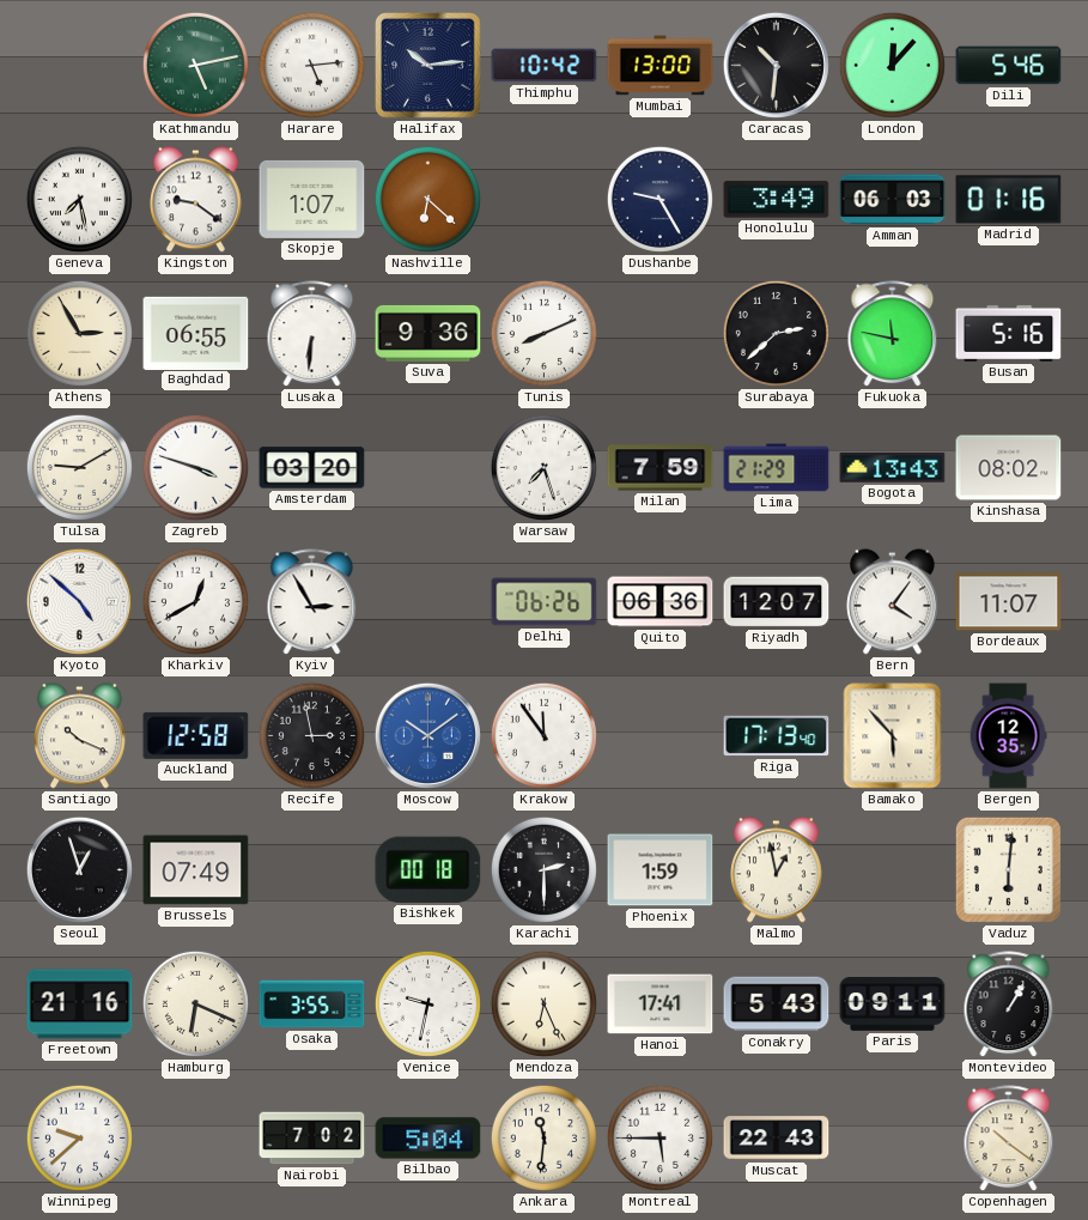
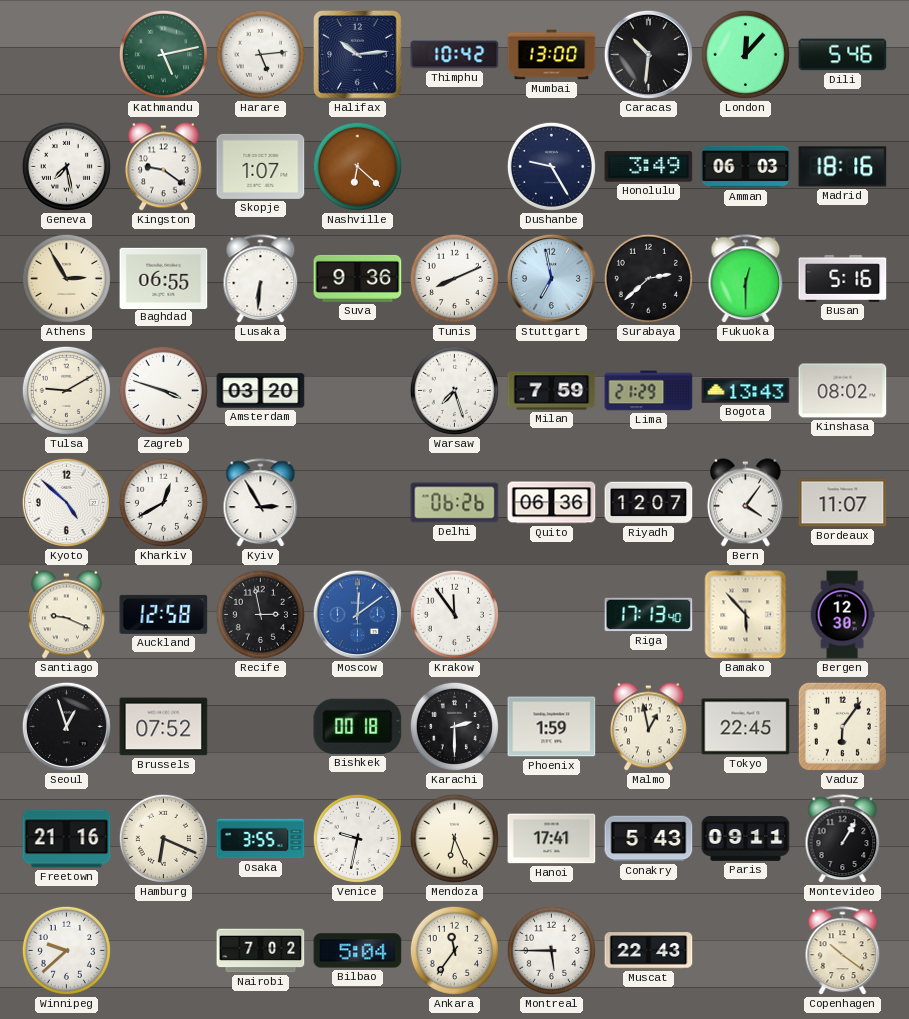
Madrid: 01:16 -> 18:16 (843, 167)
Stuttgart: none -> 6:58 (551, 278)
Fukuoka: 11:47 -> 12:30 (746, 279)
Santiago: 10:19 -> 9:19 (66, 615)
Moscow: 10:09 -> 12:09 (357, 614)
Bergen: 12:35 -> 12:30 (842, 615)
Brussels: 07:49 -> 07:52 (164, 727)
Tokyo: none -> 22:45 (746, 727)
Vaduz: 6:01 -> 6:06 (842, 726)
Ankara: 11:31 -> 11:36 (454, 950)
